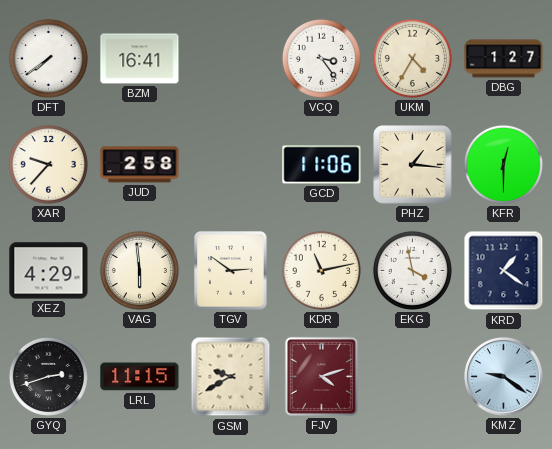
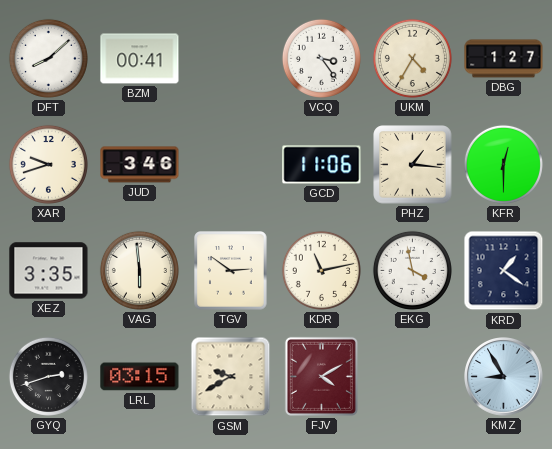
DFT: 7:39 -> 8:08 (48, 58)
BZM: 16:41 -> 00:41 (140, 59)
XAR: 9:37 -> 9:42 (48, 164)
JUD: 2:58 -> 3:46 (140, 165)
XEZ: 4:29 -> 3:35 (49, 271)
LRL: 11:15 -> 03:15 (140, 377)
FJV: 4:12 -> 4:10 (321, 376)
KMZ: 9:21 -> 8:55 (504, 377)
